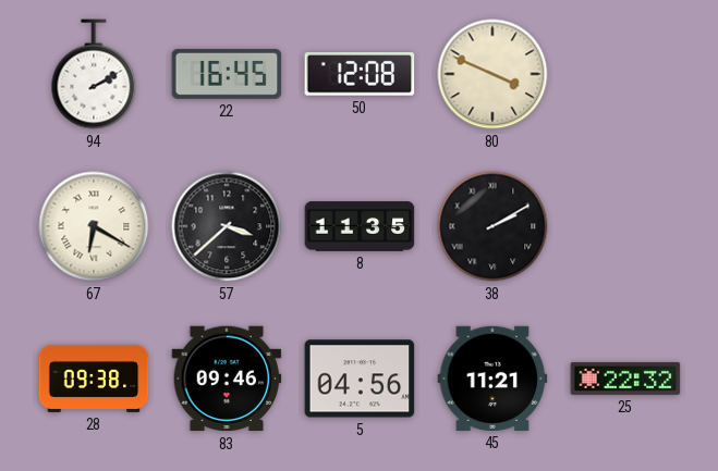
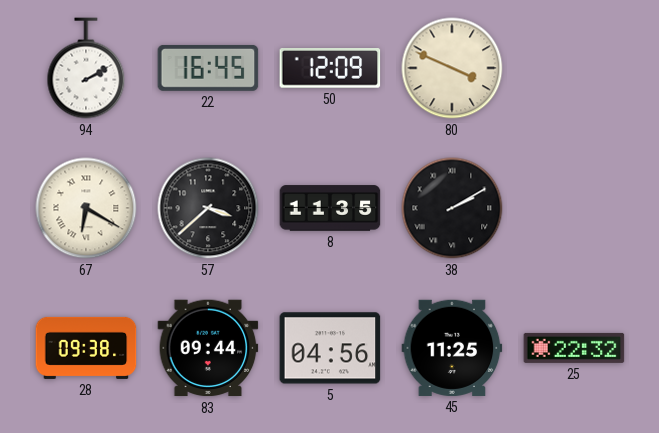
50: 12:08 -> 12:09 (330, 69)
83: 09:46 -> 09:44 (208, 348)
45: 11:21 -> 11:25 (452, 348)
